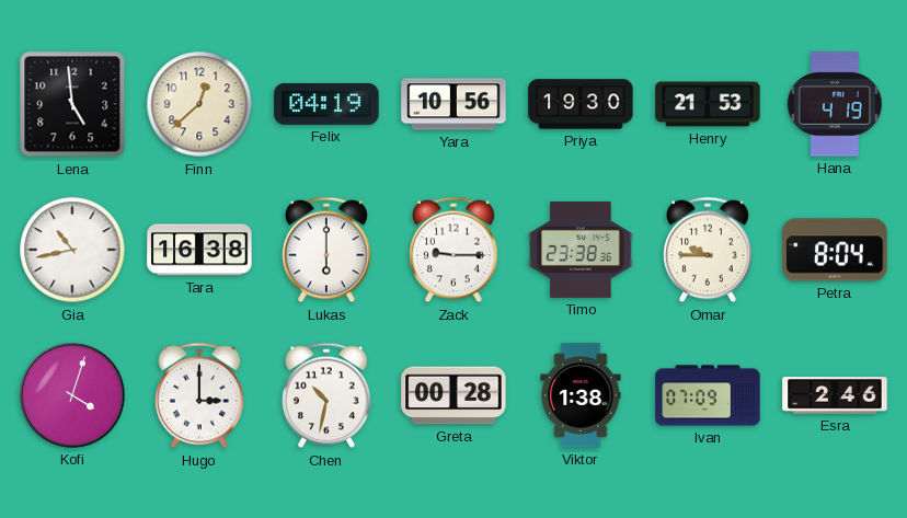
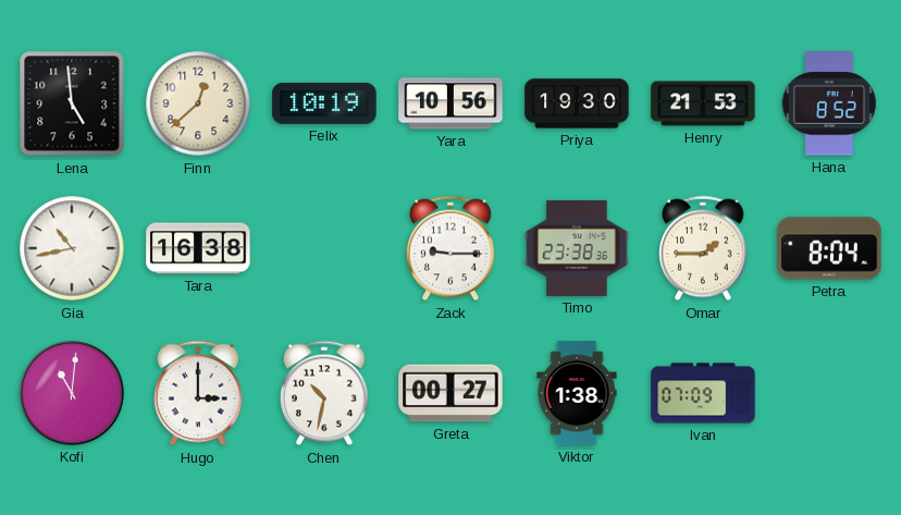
Felix: 04:19 -> 10:19 (324, 103)
Hana: 4:19 -> 8:52 (829, 103)
Lukas: 6:00 -> none (328, 250)
Omar: 9:45 -> 1:45 (704, 248)
Kofi: 4:03 -> 11:01 (72, 393)
Greta: 00:28 -> 00:27 (450, 393)
Esra: 2:46 -> none (835, 395)
